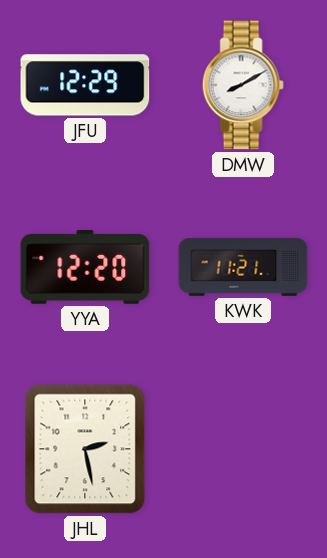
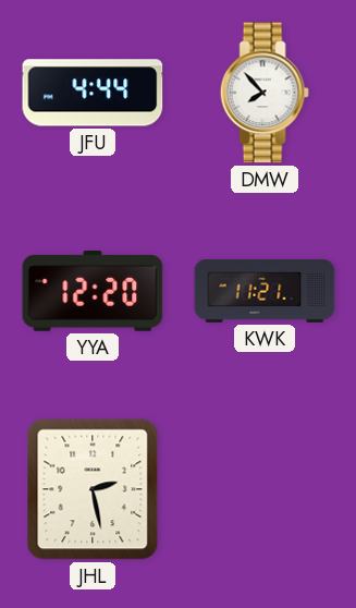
JFU: 12:29 -> 4:44 (93, 93)
DMW: 8:10 -> 7:53 (265, 93)
